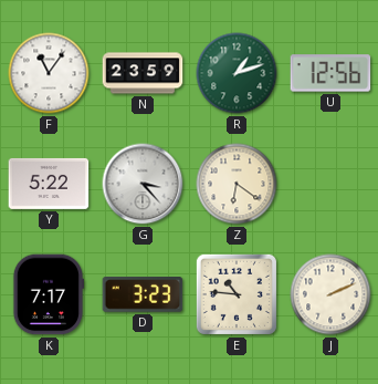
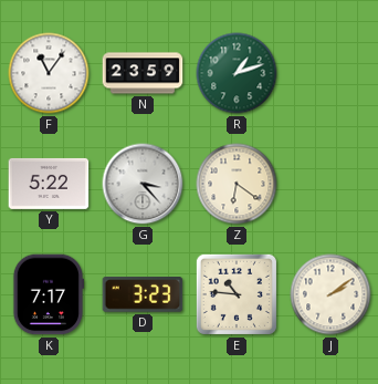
U: 12:56 -> none (330, 73)
J: 2:11 -> 2:09 (330, 294)
